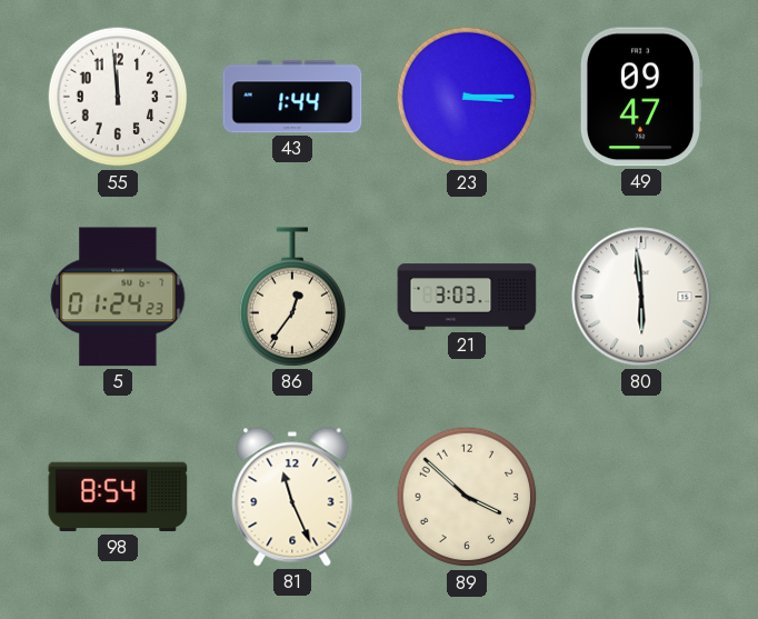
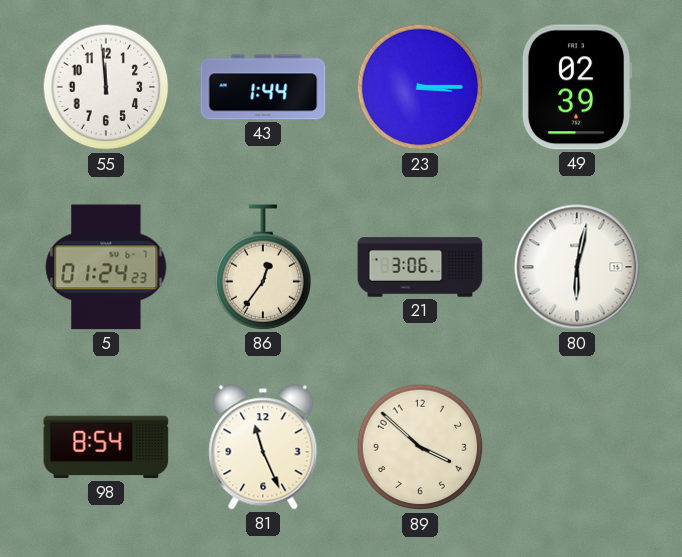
49: 09:47 -> 02:39 (577, 87)
21: 3:03 -> 3:06 (420, 267)
80: 5:59 -> 6:02 (577, 267)
